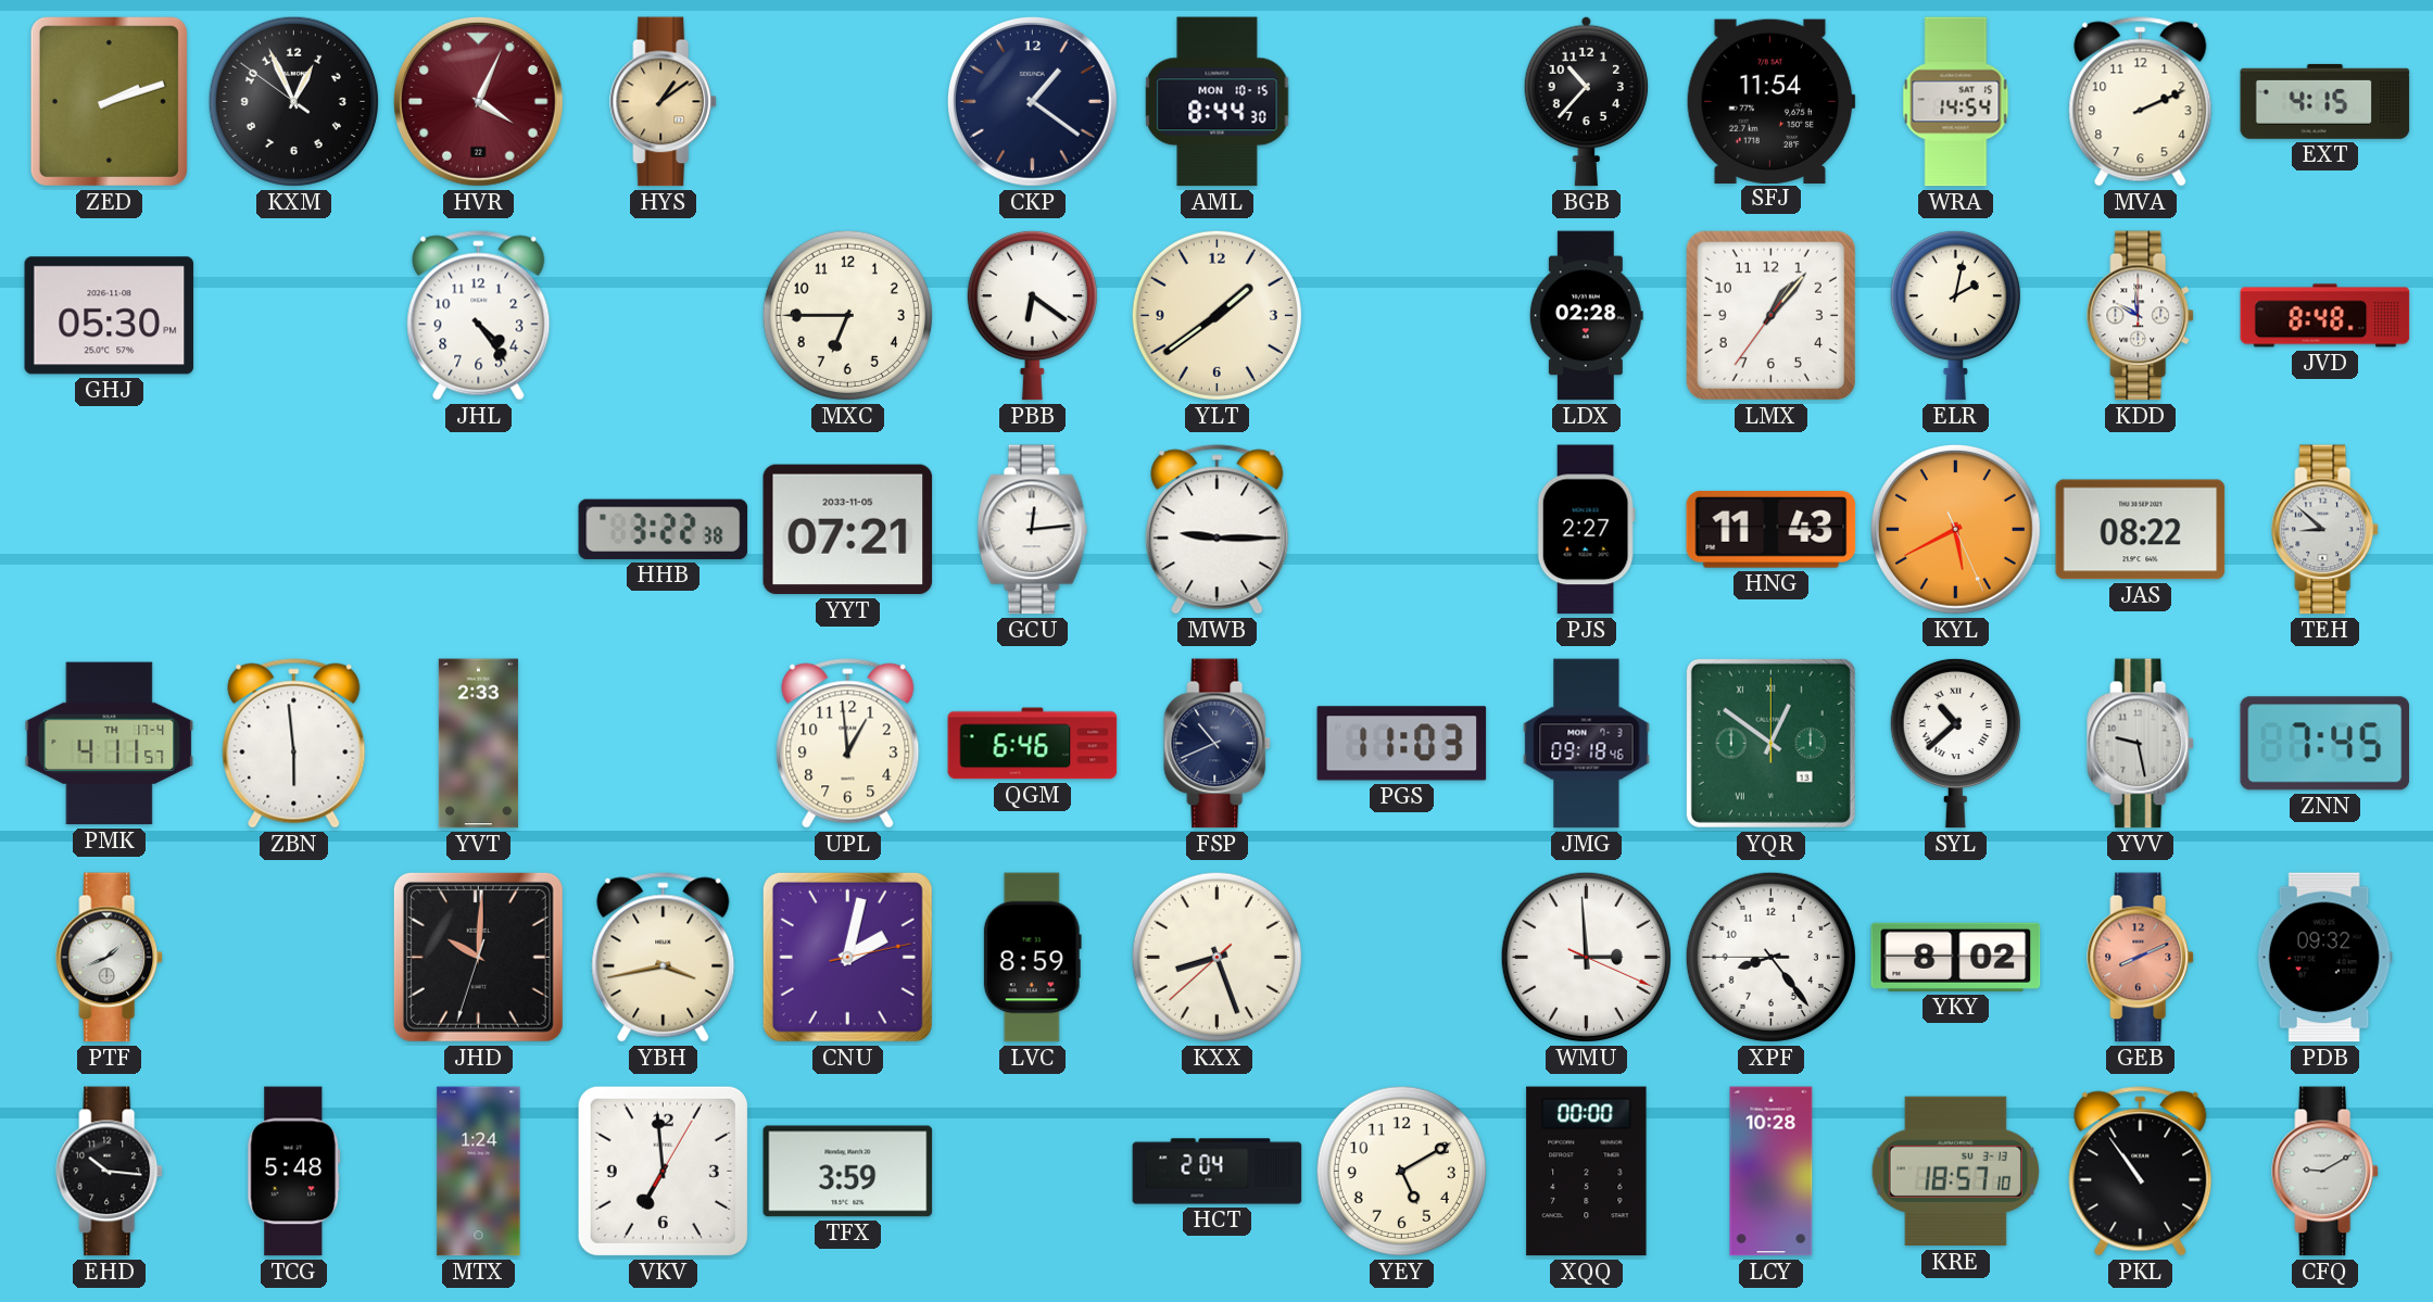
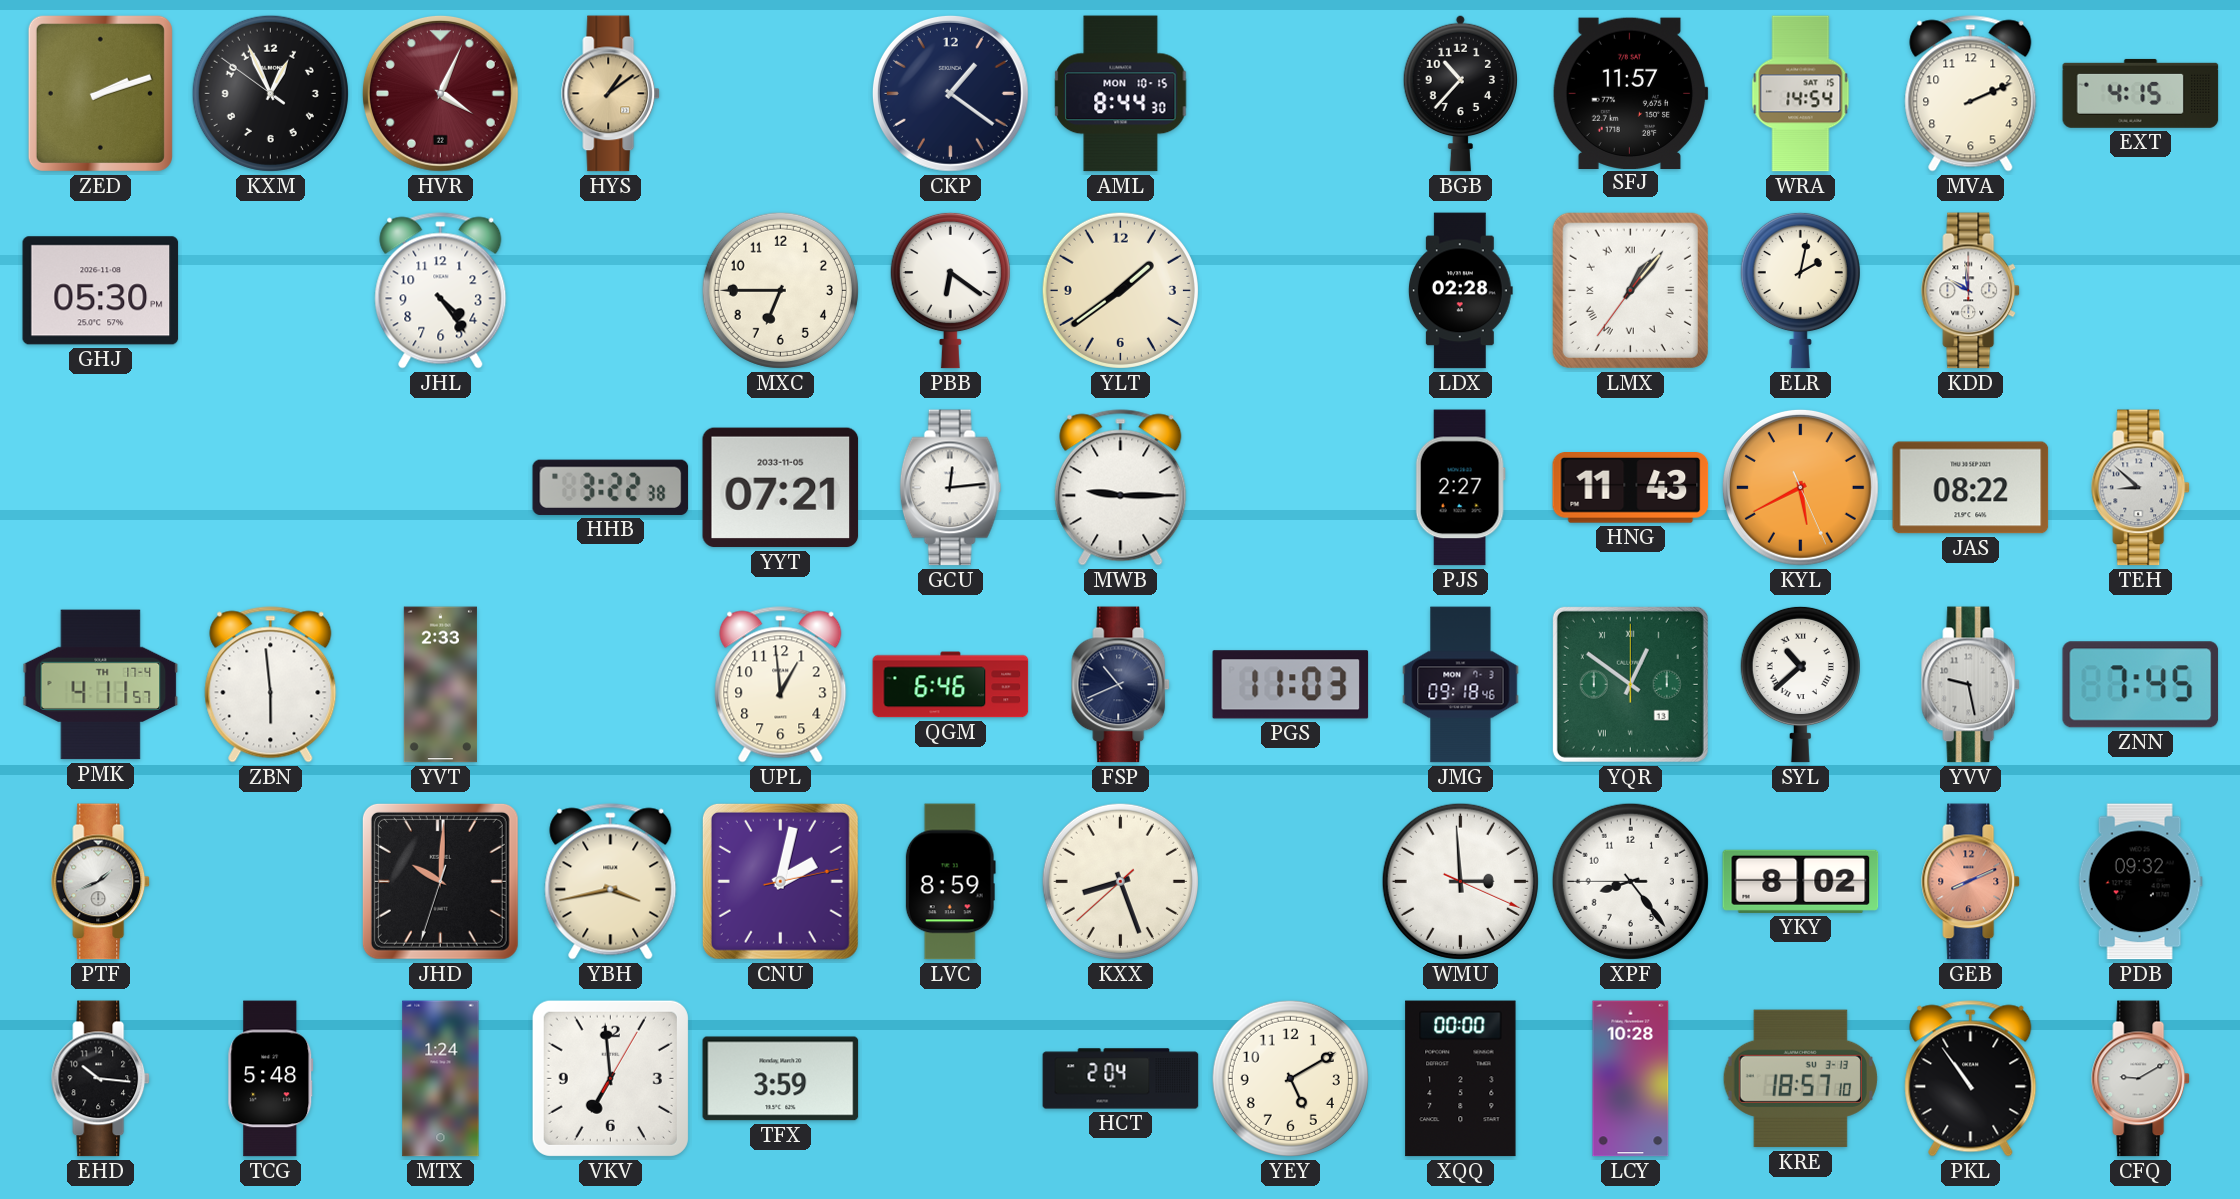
SFJ: 11:54 -> 11:57 (1630, 93)
LMX numerals: Arabic -> Roman (1630, 290)
JVD: 8:48 -> none (2325, 316)
